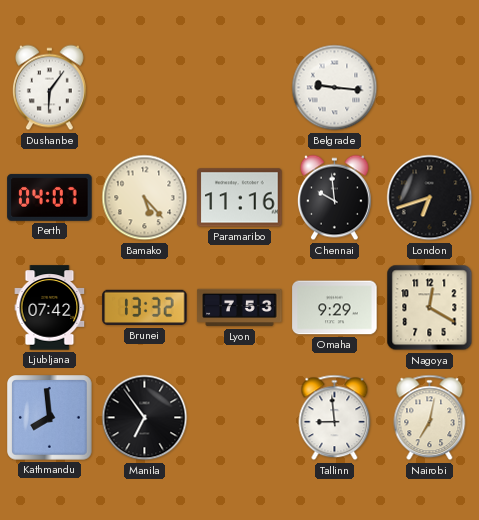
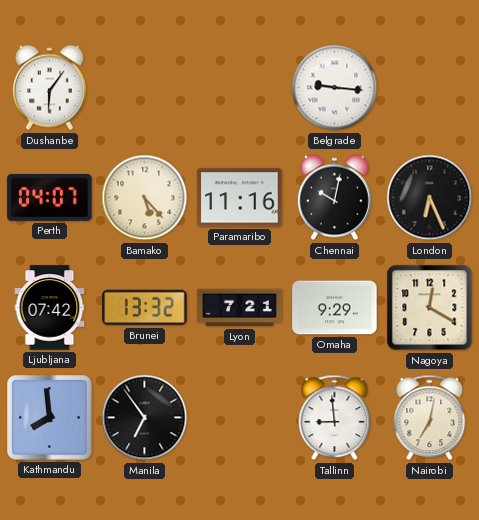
Chennai: 9:59 -> 10:02 (334, 198)
London: 6:42 -> 6:26 (430, 198)
Lyon: 7:53 -> 7:21 (240, 308)
